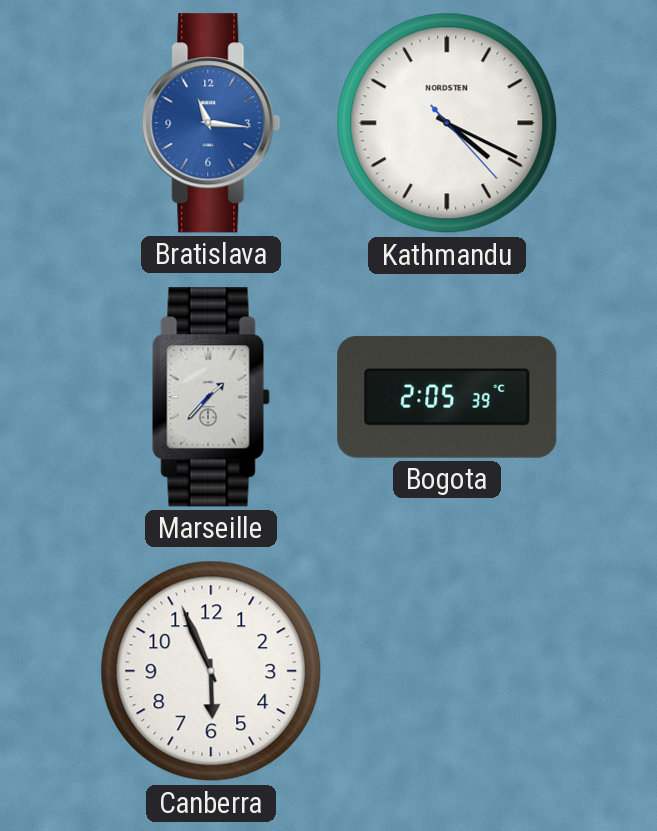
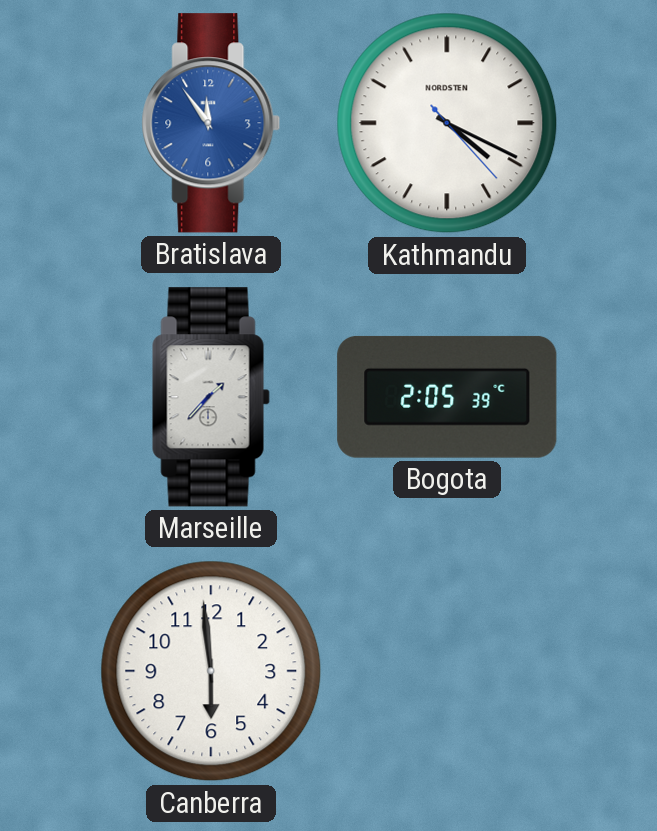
Bratislava: 11:16 -> 11:54 (211, 123)
Canberra: 5:56 -> 5:59 (211, 671)
